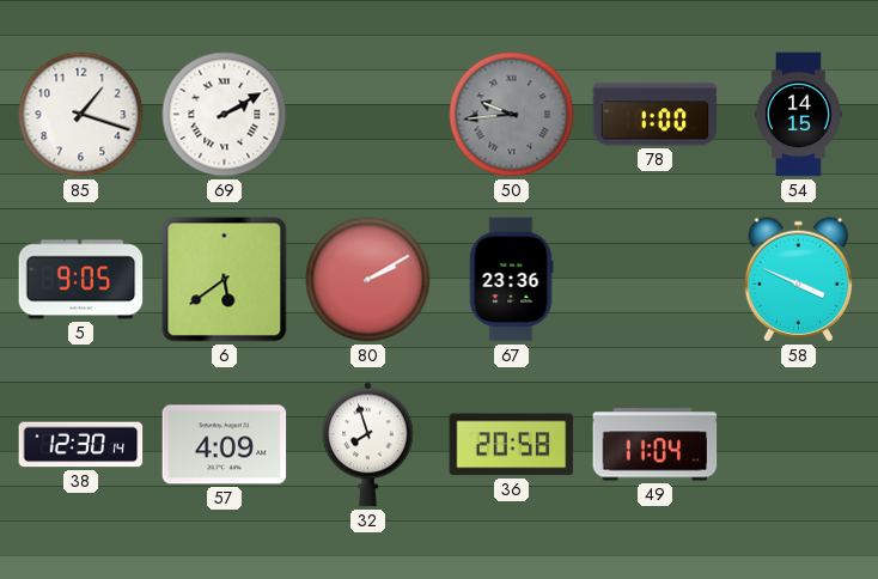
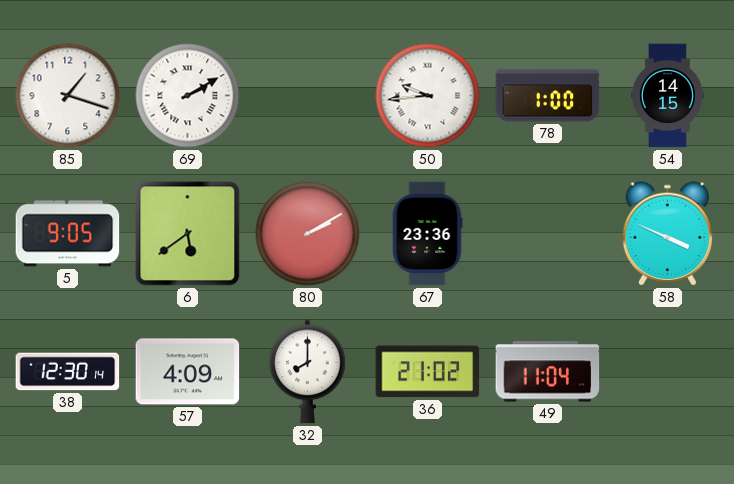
50 dial: grey -> white (428, 96)
32: 7:57 -> 8:00 (308, 372)
36: 20:58 -> 21:02 (428, 372)
